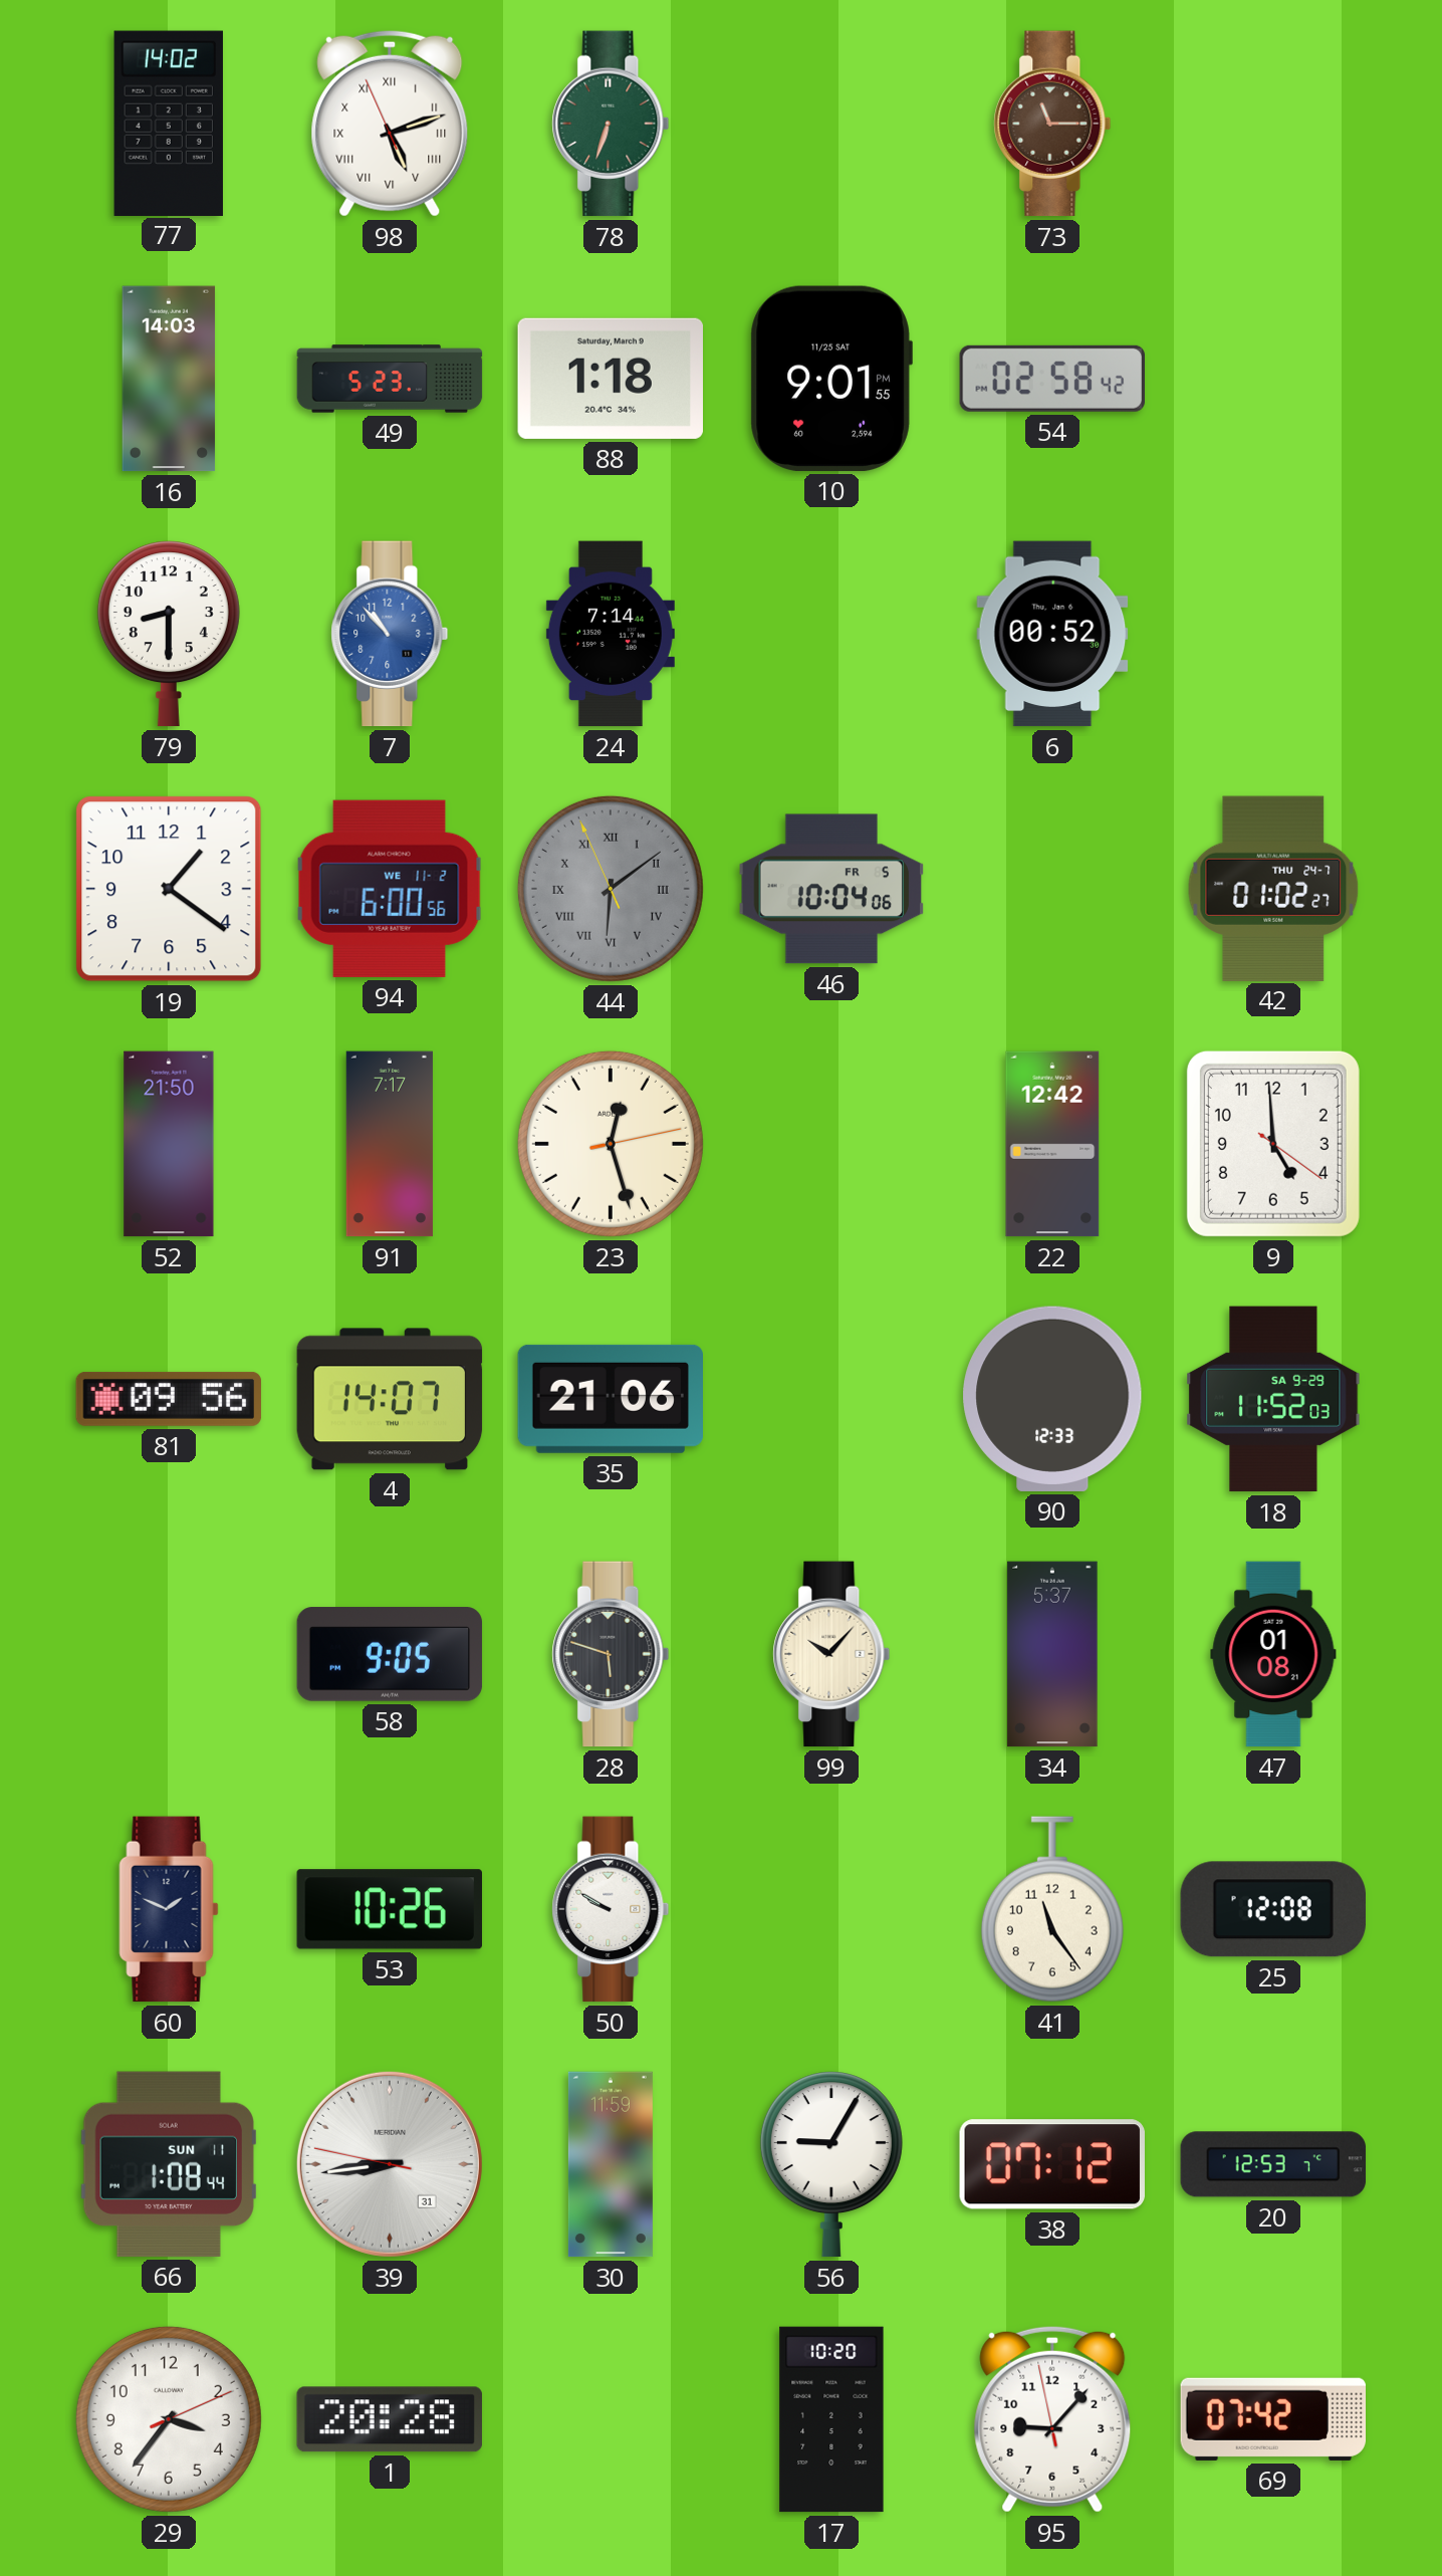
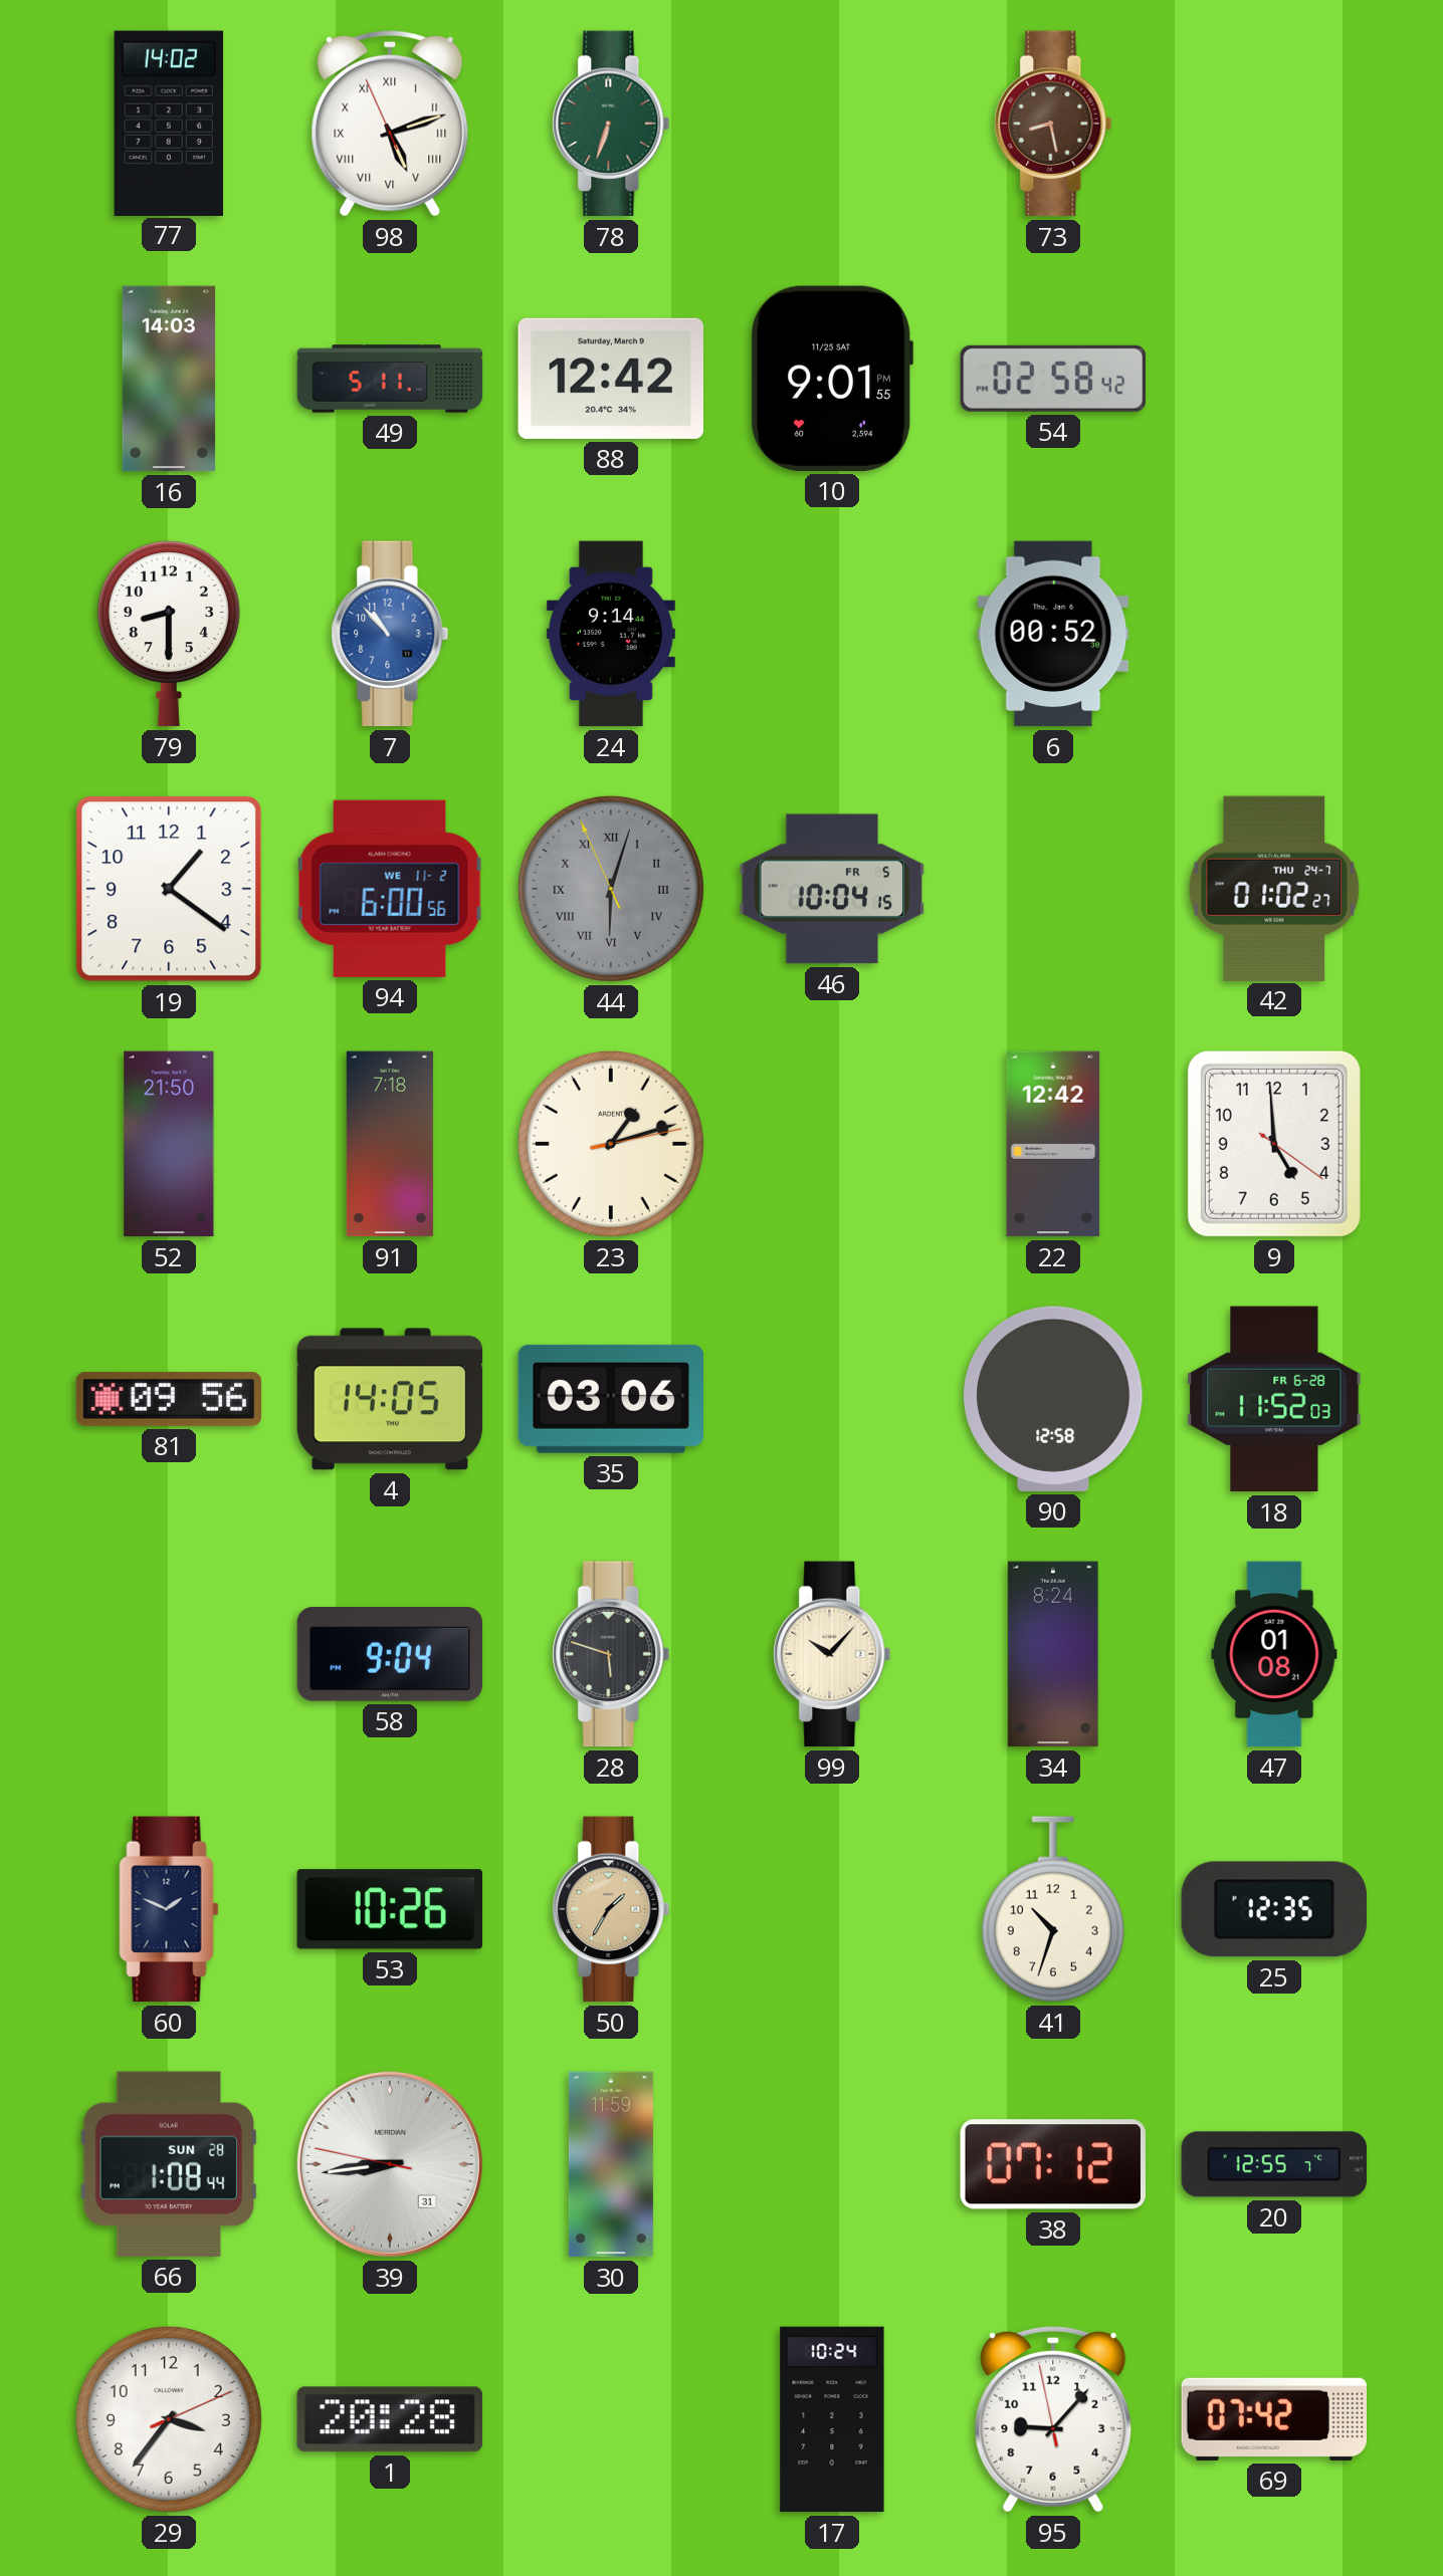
73: 11:15 -> 8:28 (1053, 124)
49: 5:23 -> 5:11 (390, 379)
88: 1:18 -> 12:42 (610, 379)
24: 7:14 -> 9:14 (611, 634)
44: 6:08 -> 6:02 (611, 889)
46: 10:04:06 -> 10:04:15 (832, 889)
91: 7:17 -> 7:18 (390, 1144)
23: 12:27 -> 1:12 (611, 1144)
4: 14:07 -> 14:05 (390, 1399)
35: 21:06 -> 03:06 (611, 1399)
90: 12:33 -> 12:58 (1053, 1399)
18 date: SA 9-29 -> FR 6-28 (1274, 1399)
58: 9:05 -> 9:04 (390, 1654)
34: 5:37 -> 8:24 (1053, 1654)
50: 9:50 -> 1:35 (611, 1909)
50 dial: white -> champagne (611, 1909)
41: 11:24 -> 10:33 (1053, 1909)
25: 12:08 -> 12:35 (1273, 1909)
66 date: SUN 11 -> SUN 28 (168, 2164)
56: 9:05 -> none (831, 2164)
20: 12:53 -> 12:55 (1274, 2164)
17: 10:20 -> 10:24 (832, 2419)
